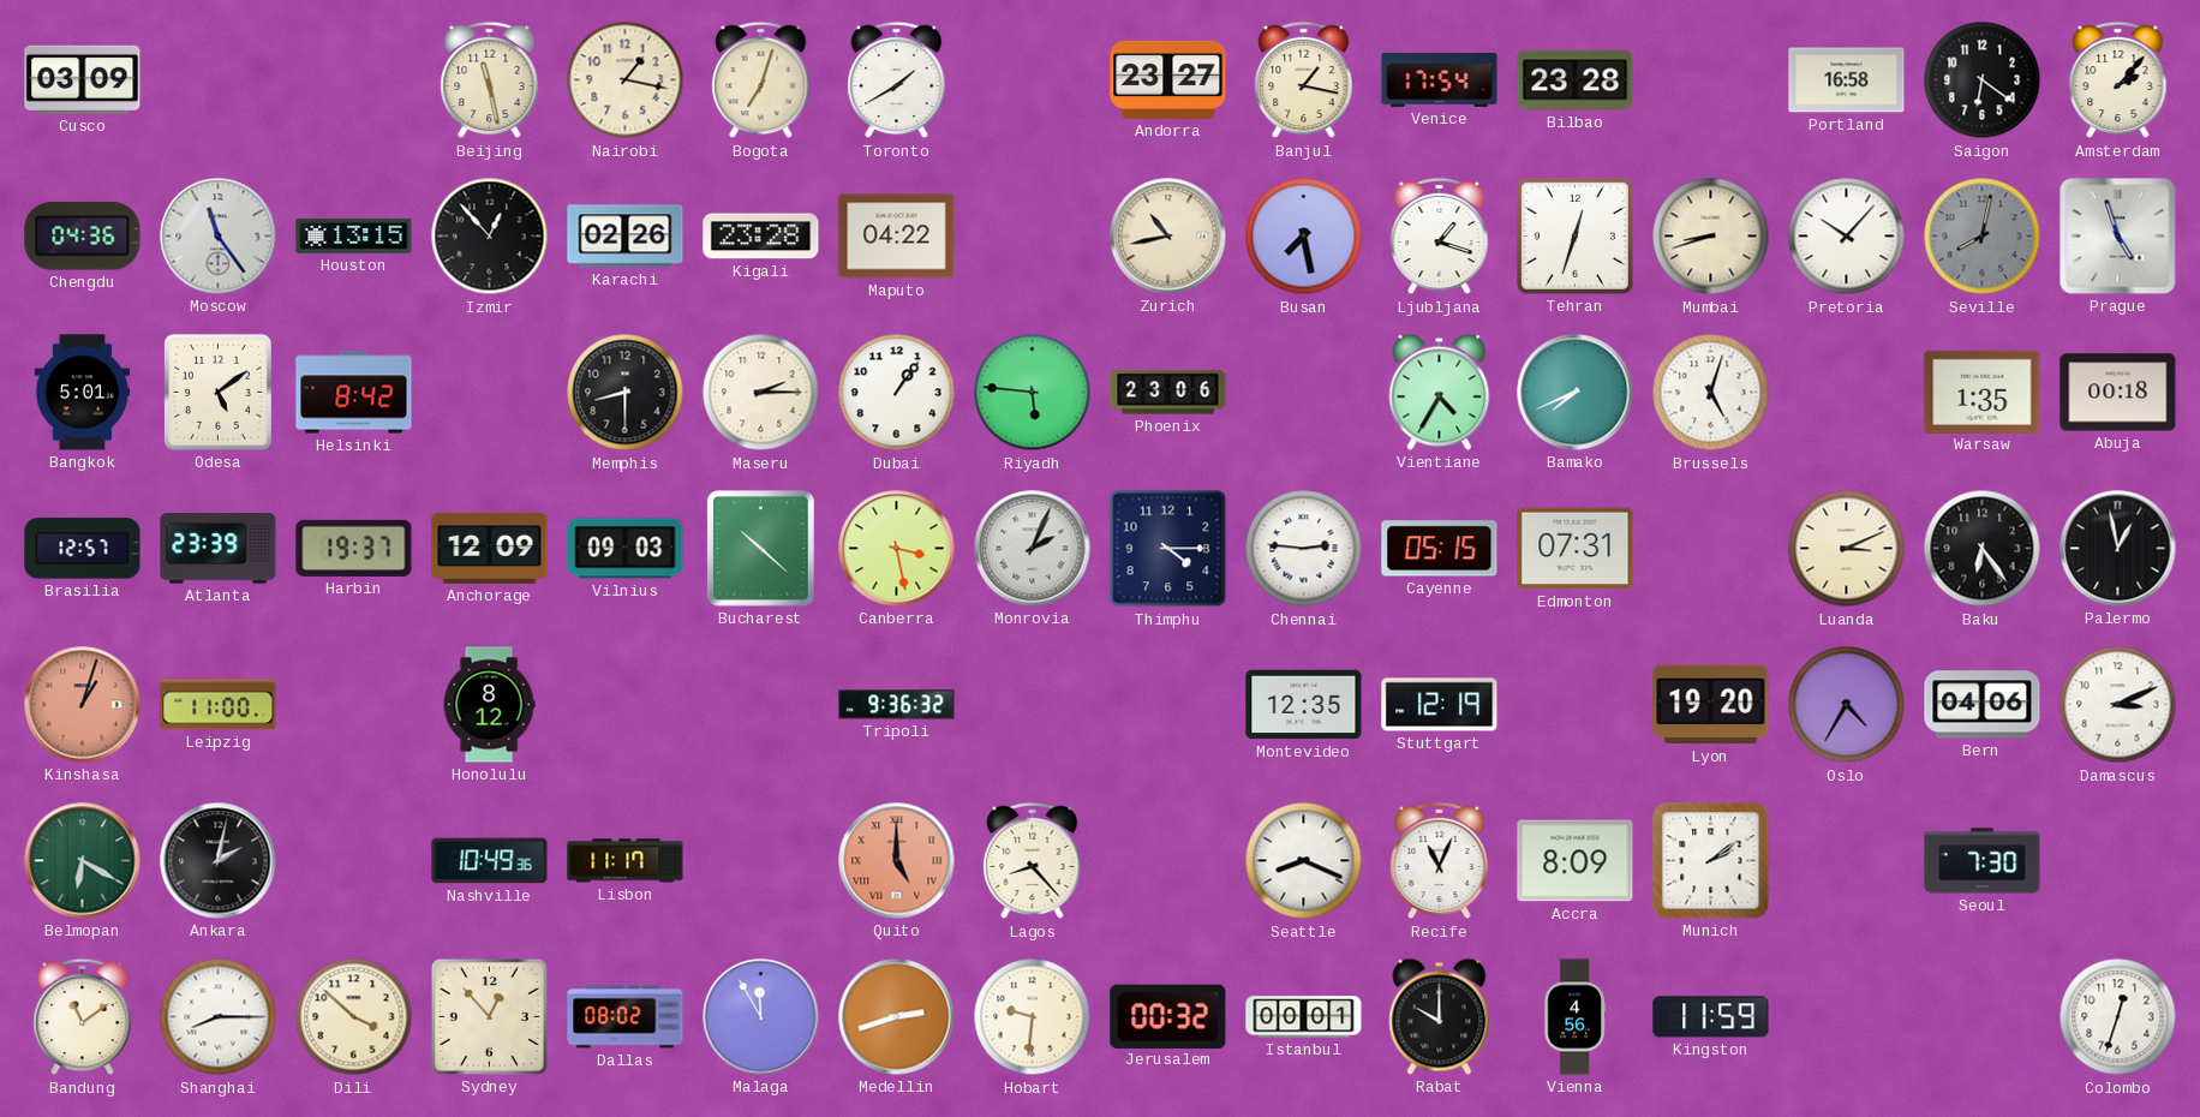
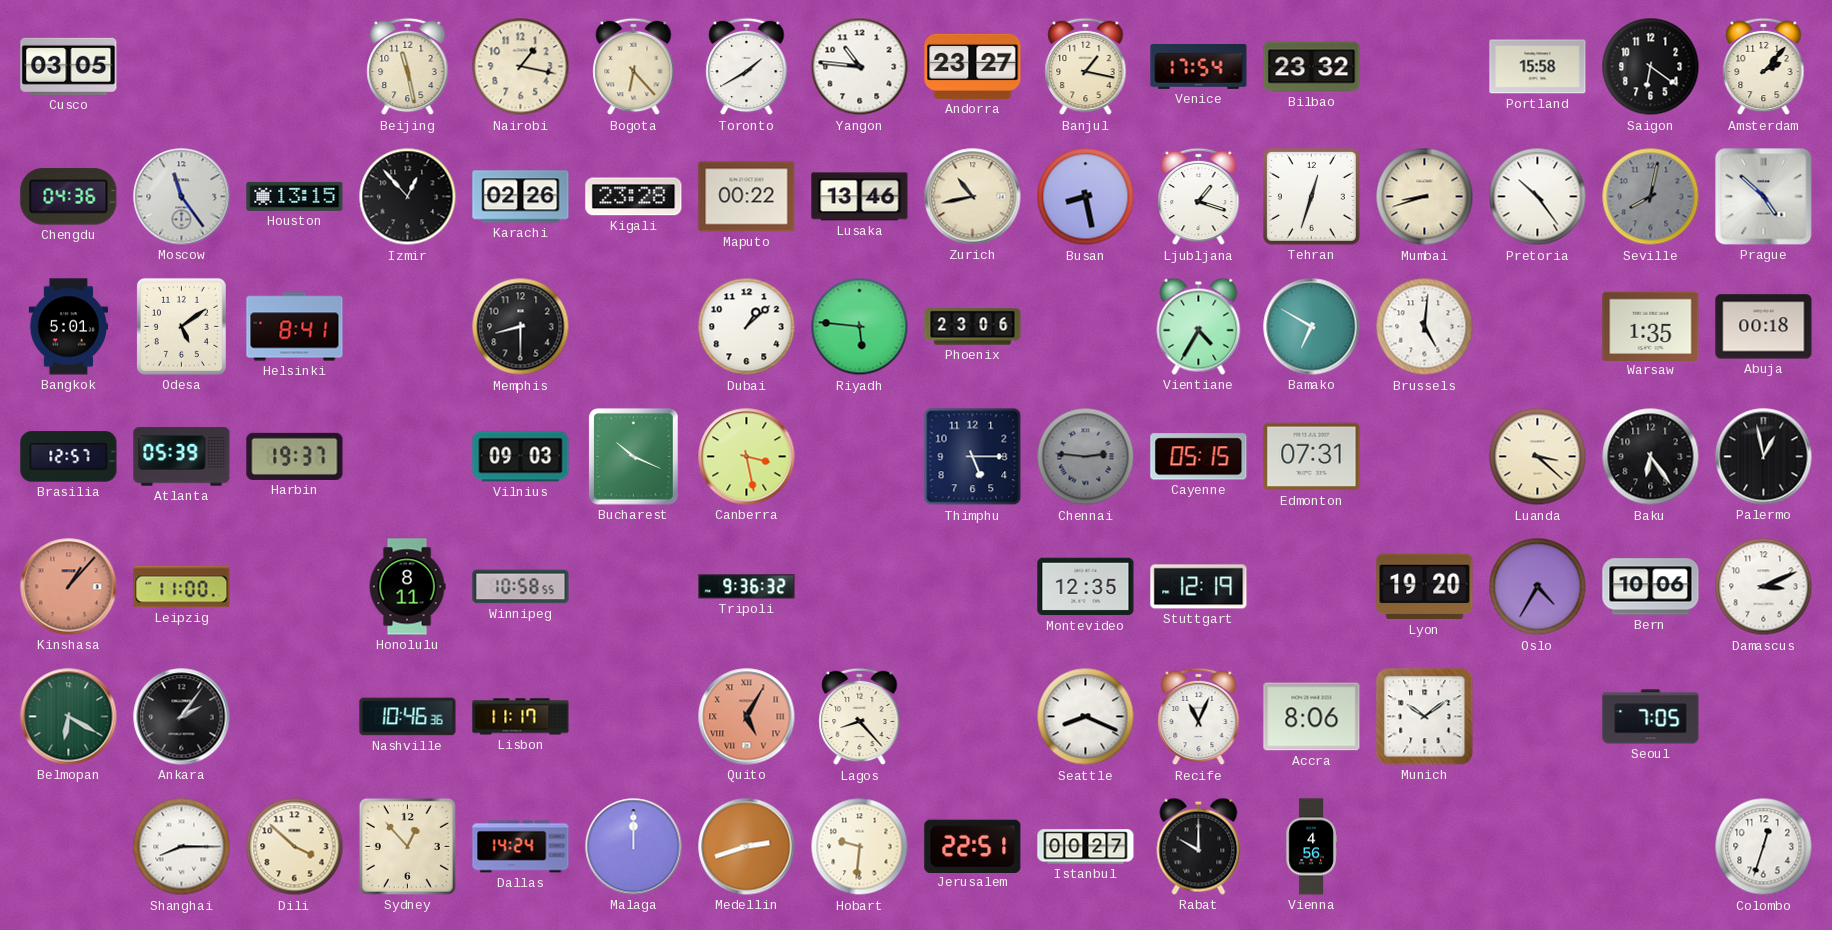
Cusco: 03:09 -> 03:05 (69, 66)
Bogota: 7:03 -> 6:23 (634, 67)
Yangon: none -> 10:46 (860, 67)
Bilbao: 23:28 -> 23:32 (1312, 67)
Portland: 16:58 -> 15:58 (1538, 67)
Maputo: 04:22 -> 00:22 (747, 197)
Lusaka: none -> 13:46 (860, 197)
Busan: 7:28 -> 8:28 (1086, 197)
Pretoria: 10:07 -> 10:24 (1538, 197)
Prague: 4:57 -> 4:52 (1764, 197)
Helsinki: 8:42 -> 8:41 (295, 327)
Maseru: 2:15 -> none (761, 393)
Dubai: 1:06 -> 1:08 (747, 327)
Bamako: 7:41 -> 6:50 (1312, 327)
Brussels: 5:03 -> 5:01 (1425, 327)
Atlanta: 23:39 -> 05:39 (182, 457)
Anchorage: 12:09 -> none (490, 548)
Bucharest: 10:22 -> 10:19 (634, 457)
Monrovia: 2:04 -> none (1033, 549)
Thimphu: 4:15 -> 5:15 (973, 457)
Chennai dial: white -> grey (1086, 457)
Luanda: 3:11 -> 3:22 (1538, 457)
Kinshasa: 1:03 -> 1:07 (69, 587)
Honolulu: 8:12 -> 8:11 (407, 587)
Winnipeg: none -> 10:58 (521, 587)
Bern: 04:06 -> 10:06 (1651, 587)
Ankara: 2:02 -> 2:06 (182, 717)
Nashville: 10:49 -> 10:46 (408, 717)
Quito: 5:00 -> 5:05 (747, 717)
Accra: 8:09 -> 8:06 (1312, 717)
Munich: 2:09 -> 10:09 (1425, 717)
Seoul: 7:30 -> 7:05 (1651, 717)
Bandung: 11:09 -> none (83, 1017)
Dallas: 08:02 -> 14:24 (521, 847)
Malaga: 11:55 -> 12:00 (634, 847)
Jerusalem: 00:32 -> 22:51 (973, 846)
Istanbul: 00:01 -> 00:27 (1086, 847)
Kingston: 11:59 -> none (1711, 1017)
